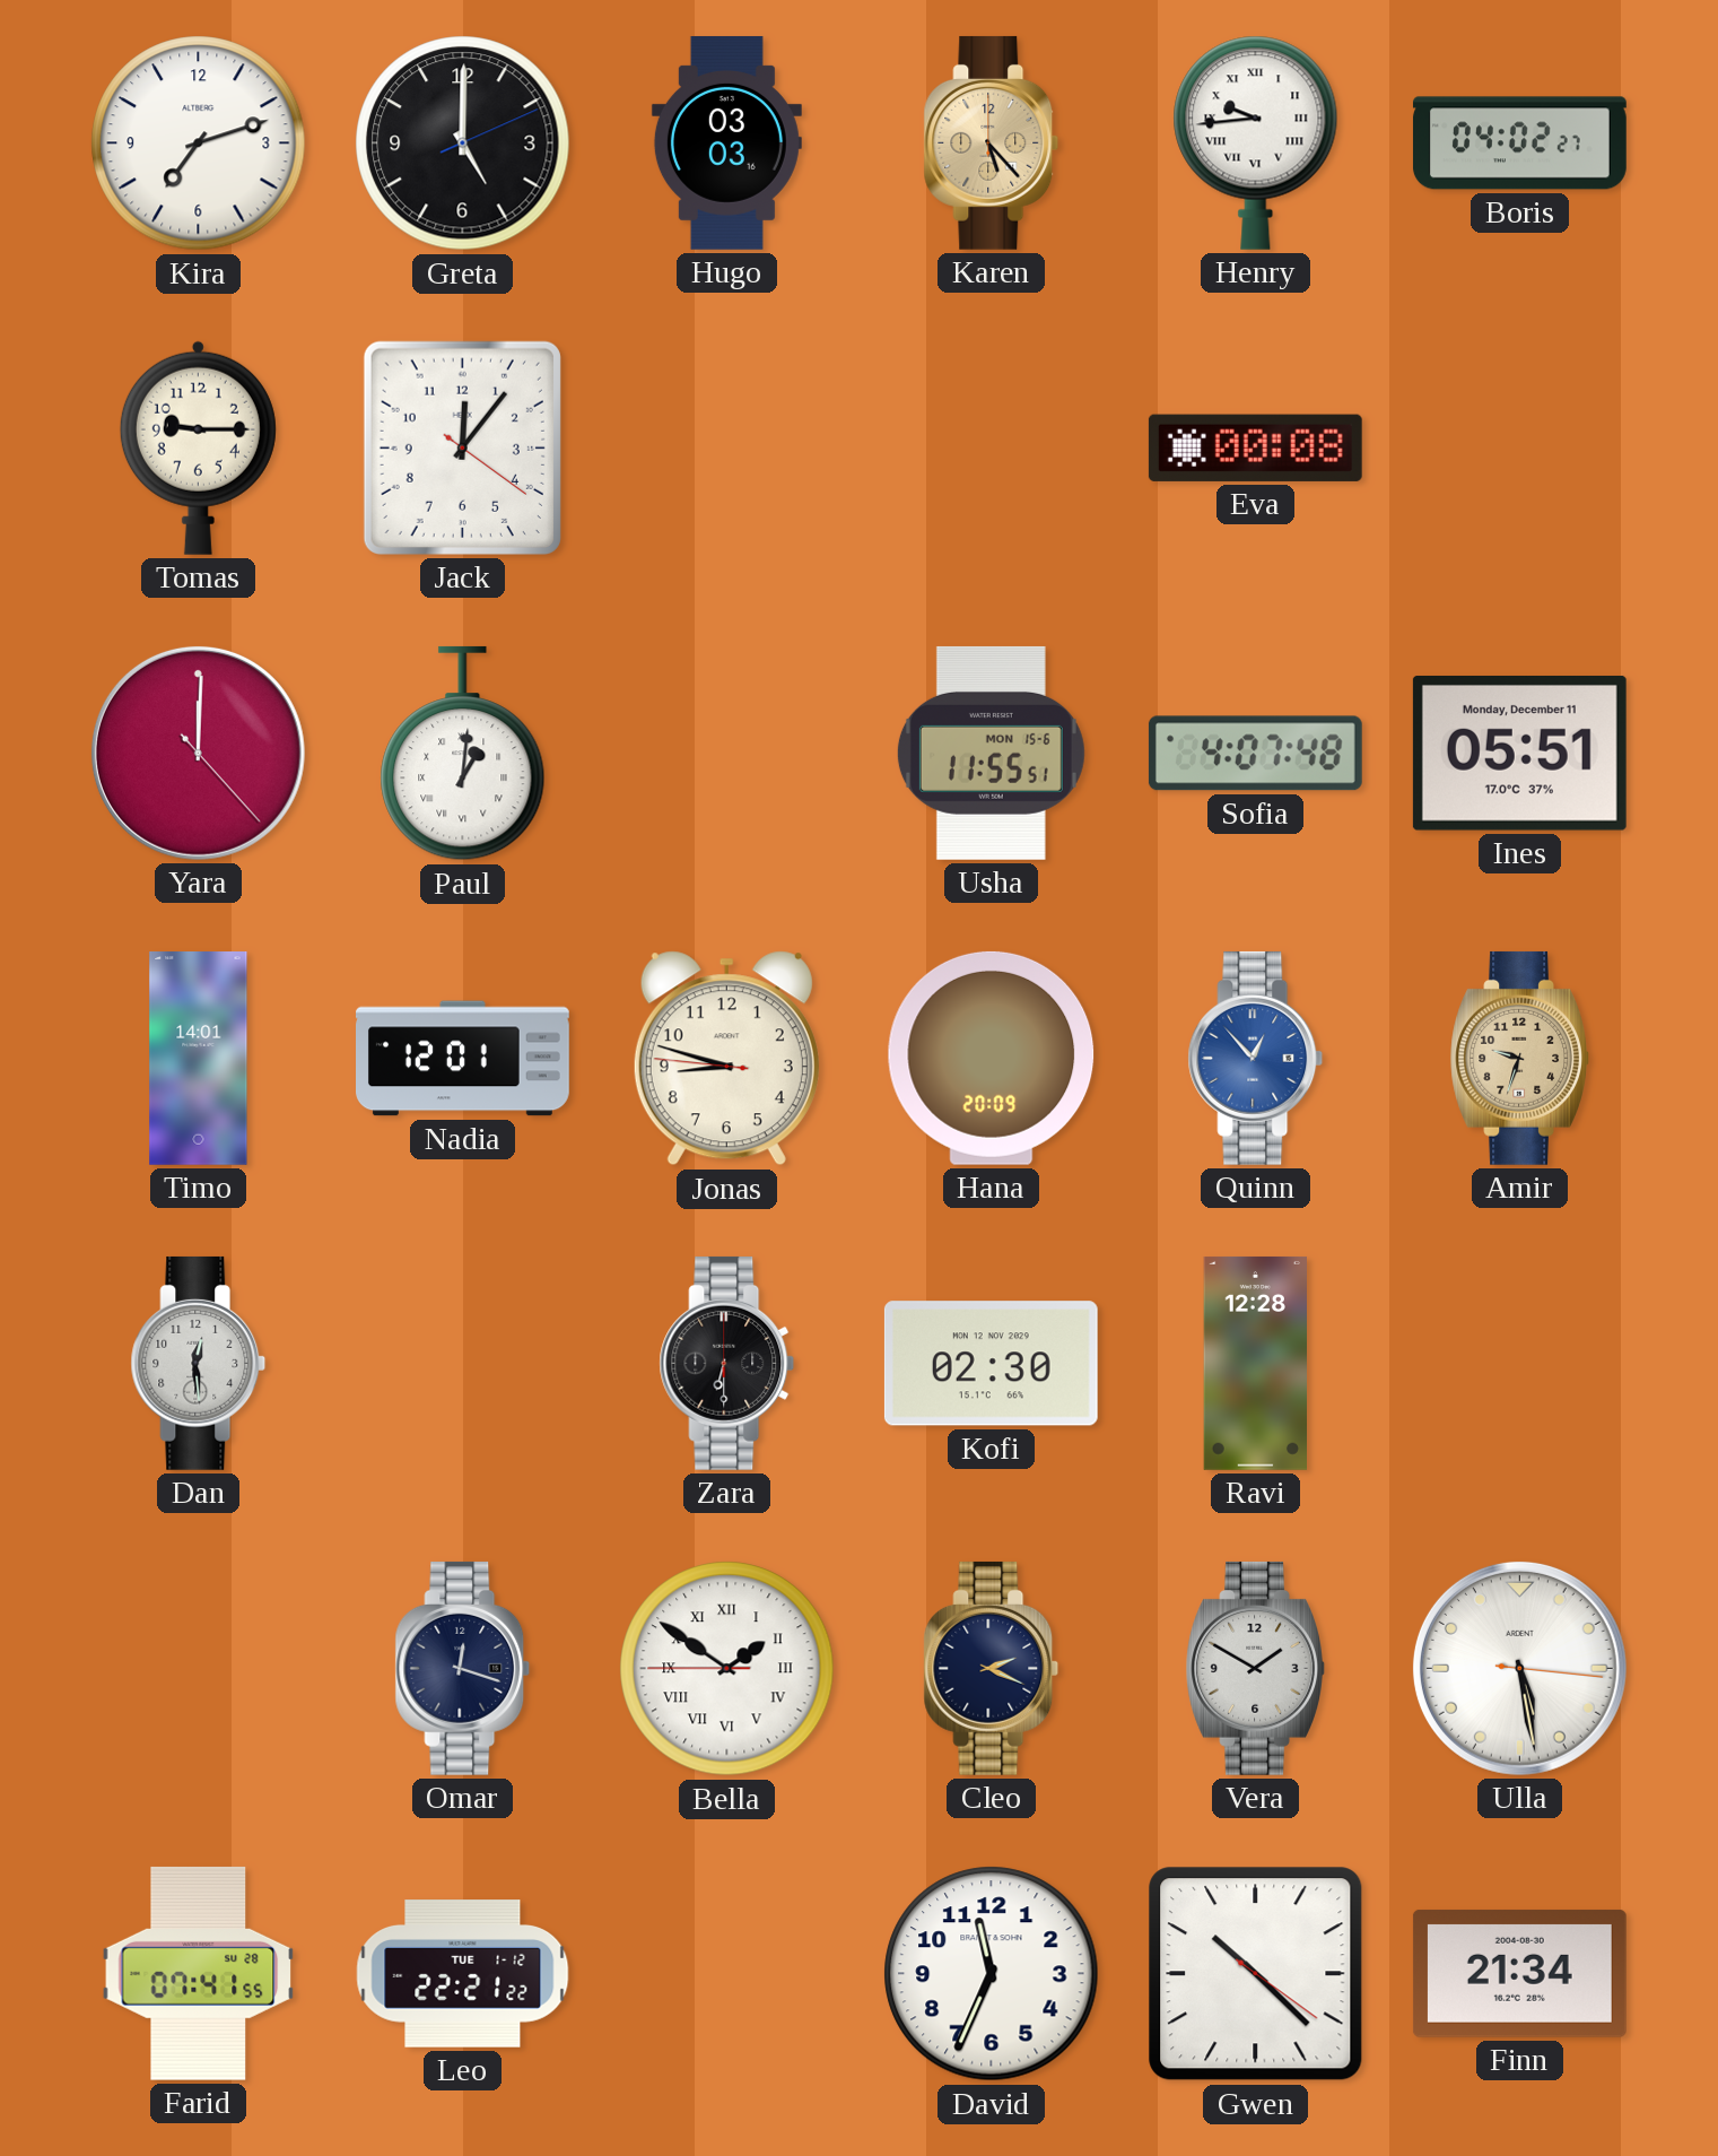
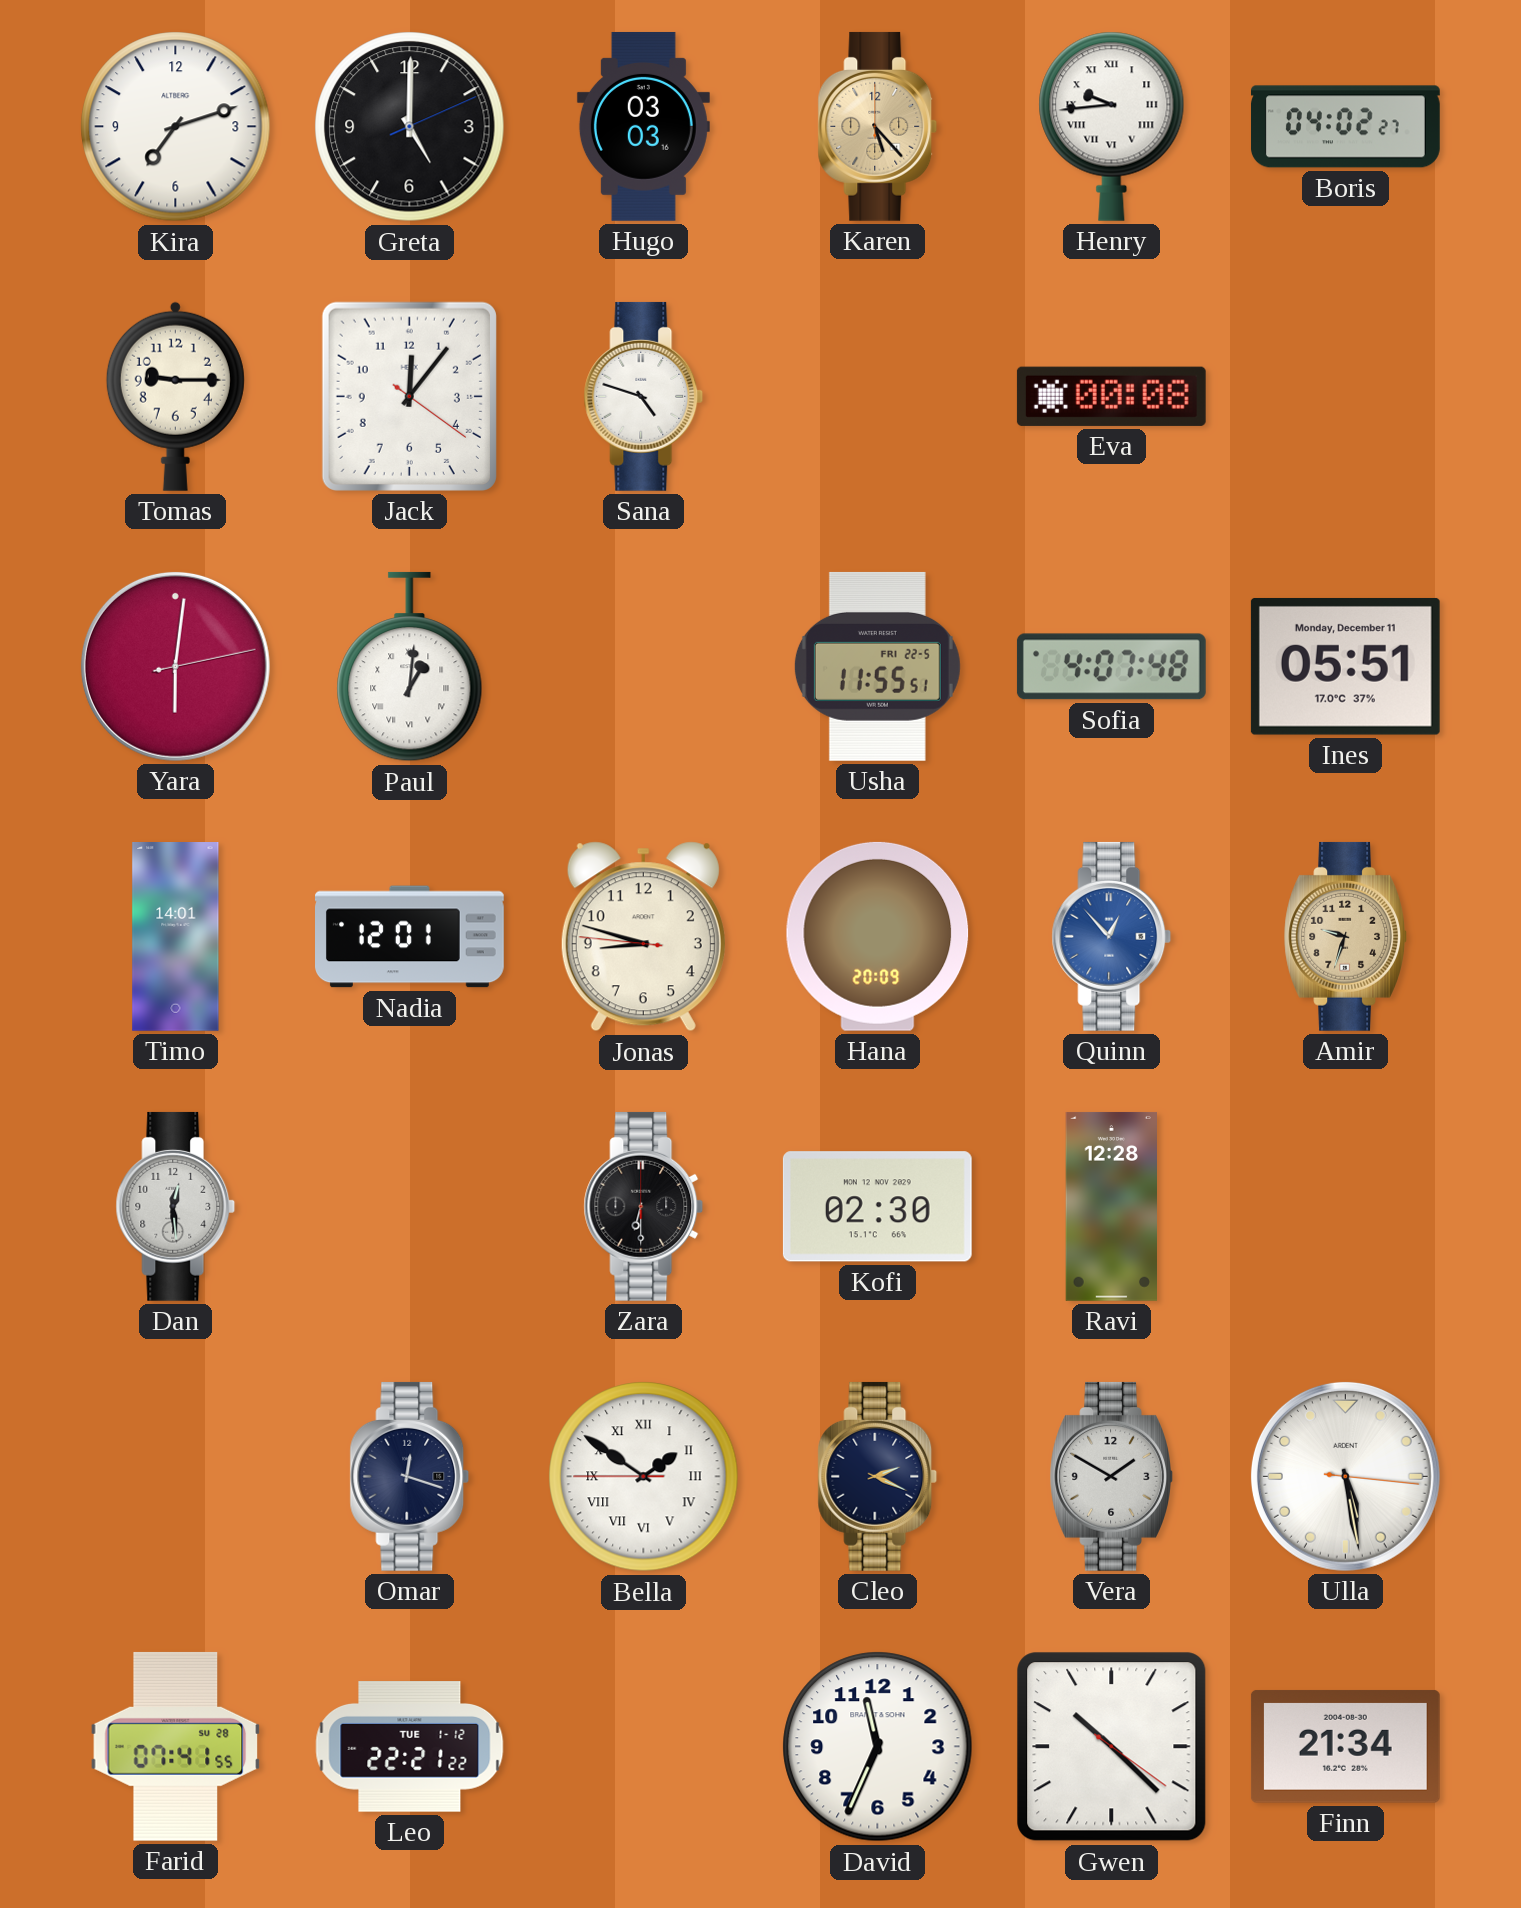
Sana: none -> 4:48 (644, 396)
Yara: 12:00 -> 6:01 (175, 666)
Usha date: MON 15-6 -> FRI 22-5 (877, 666)
